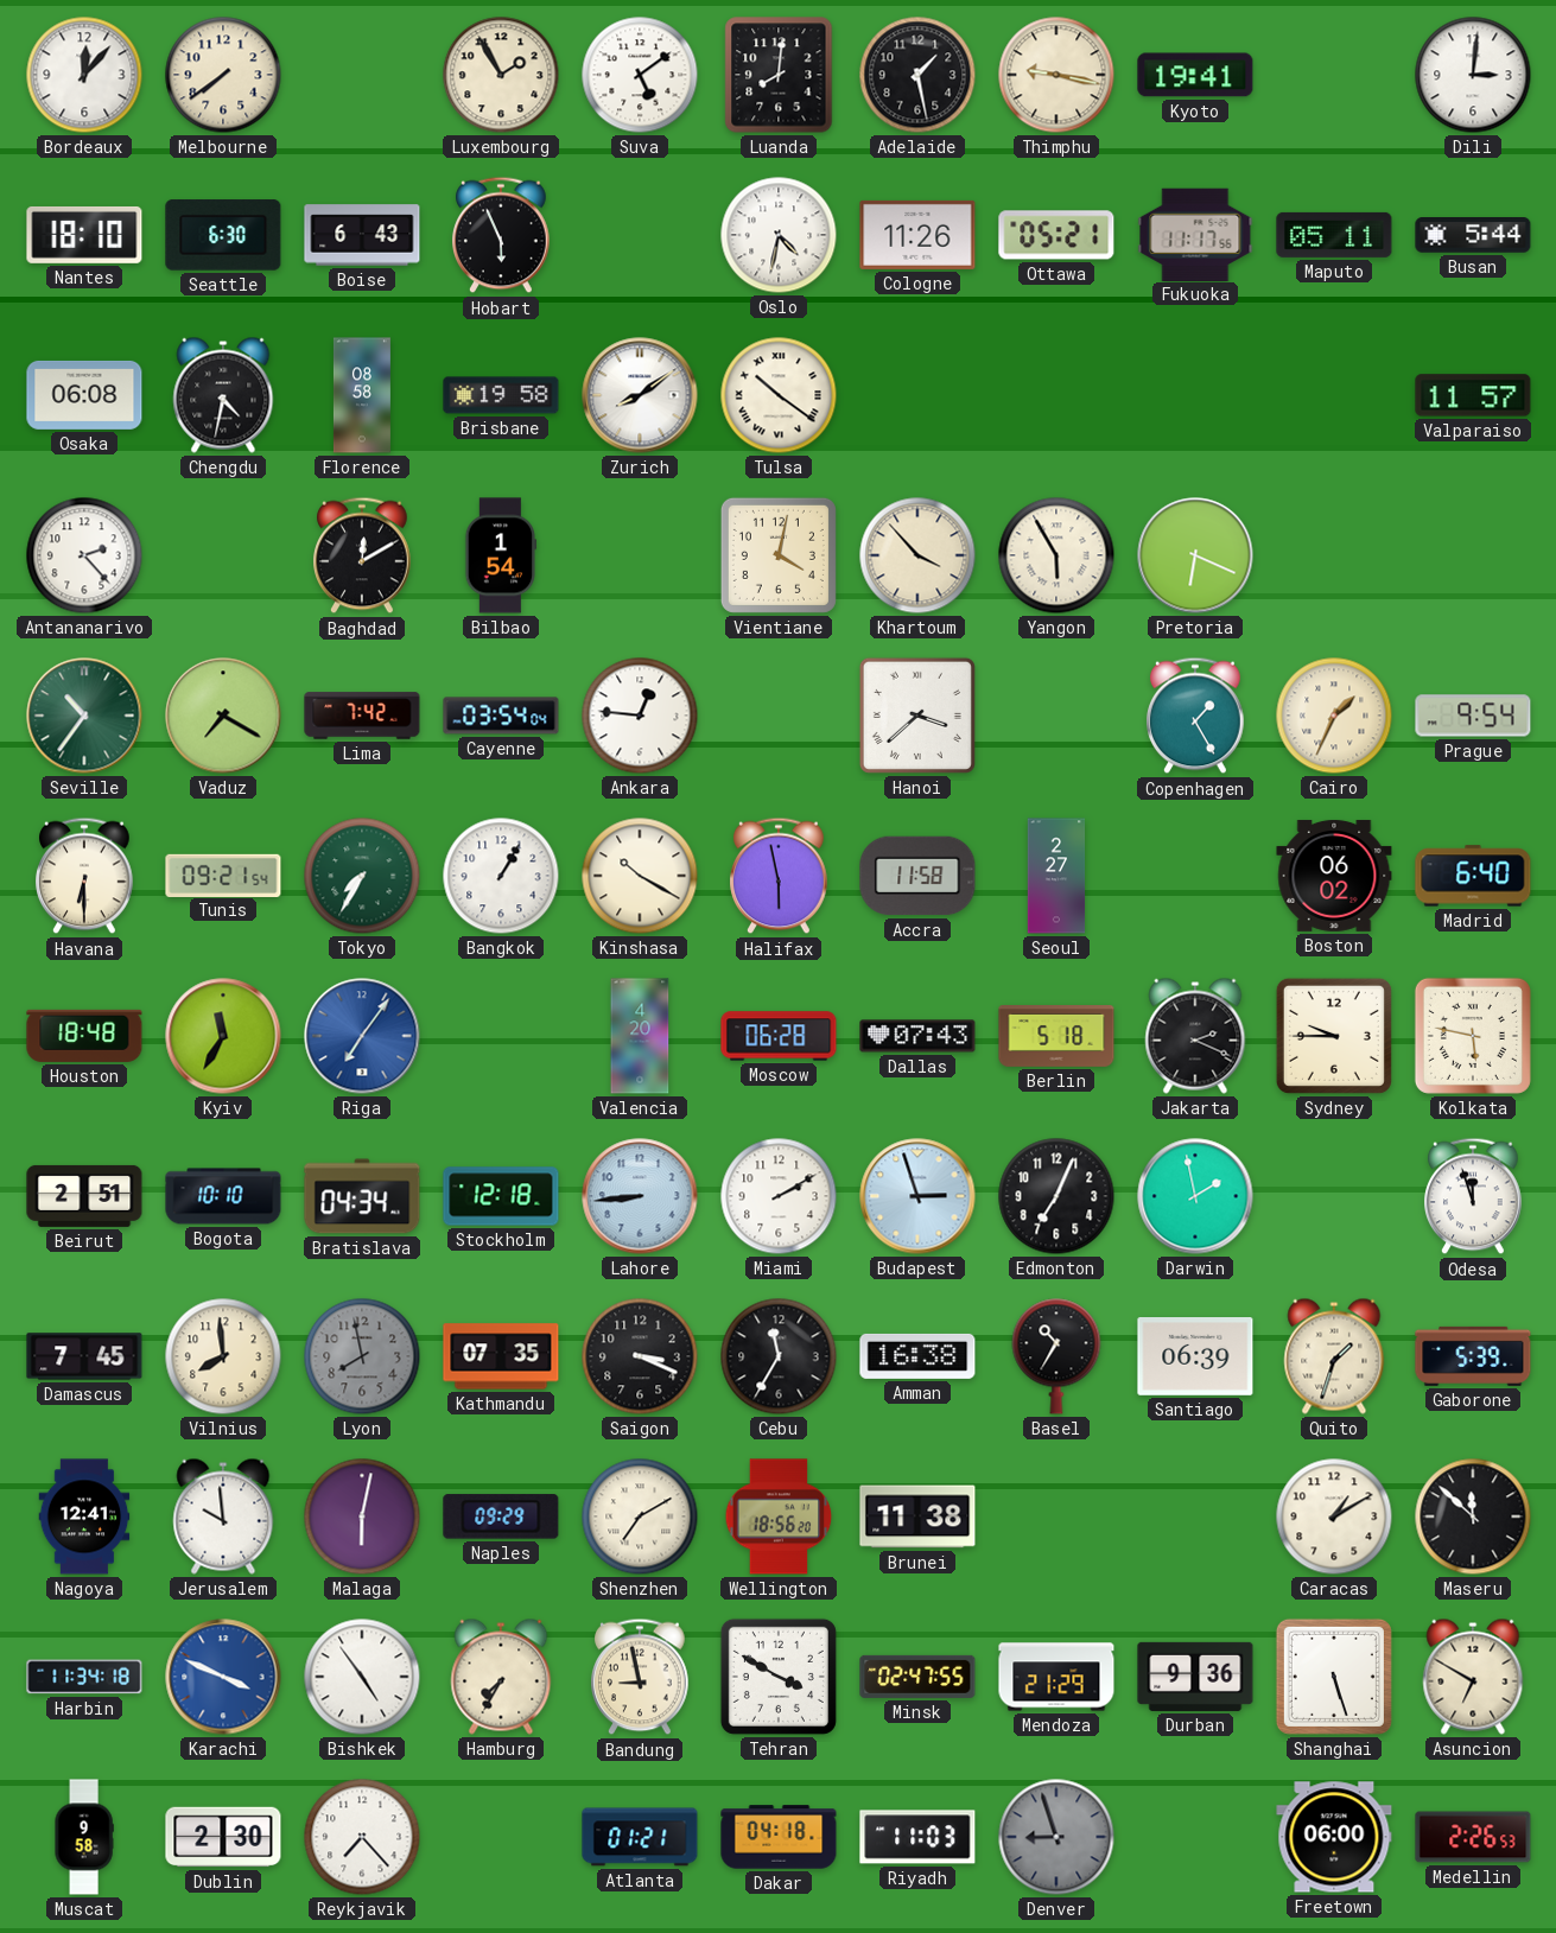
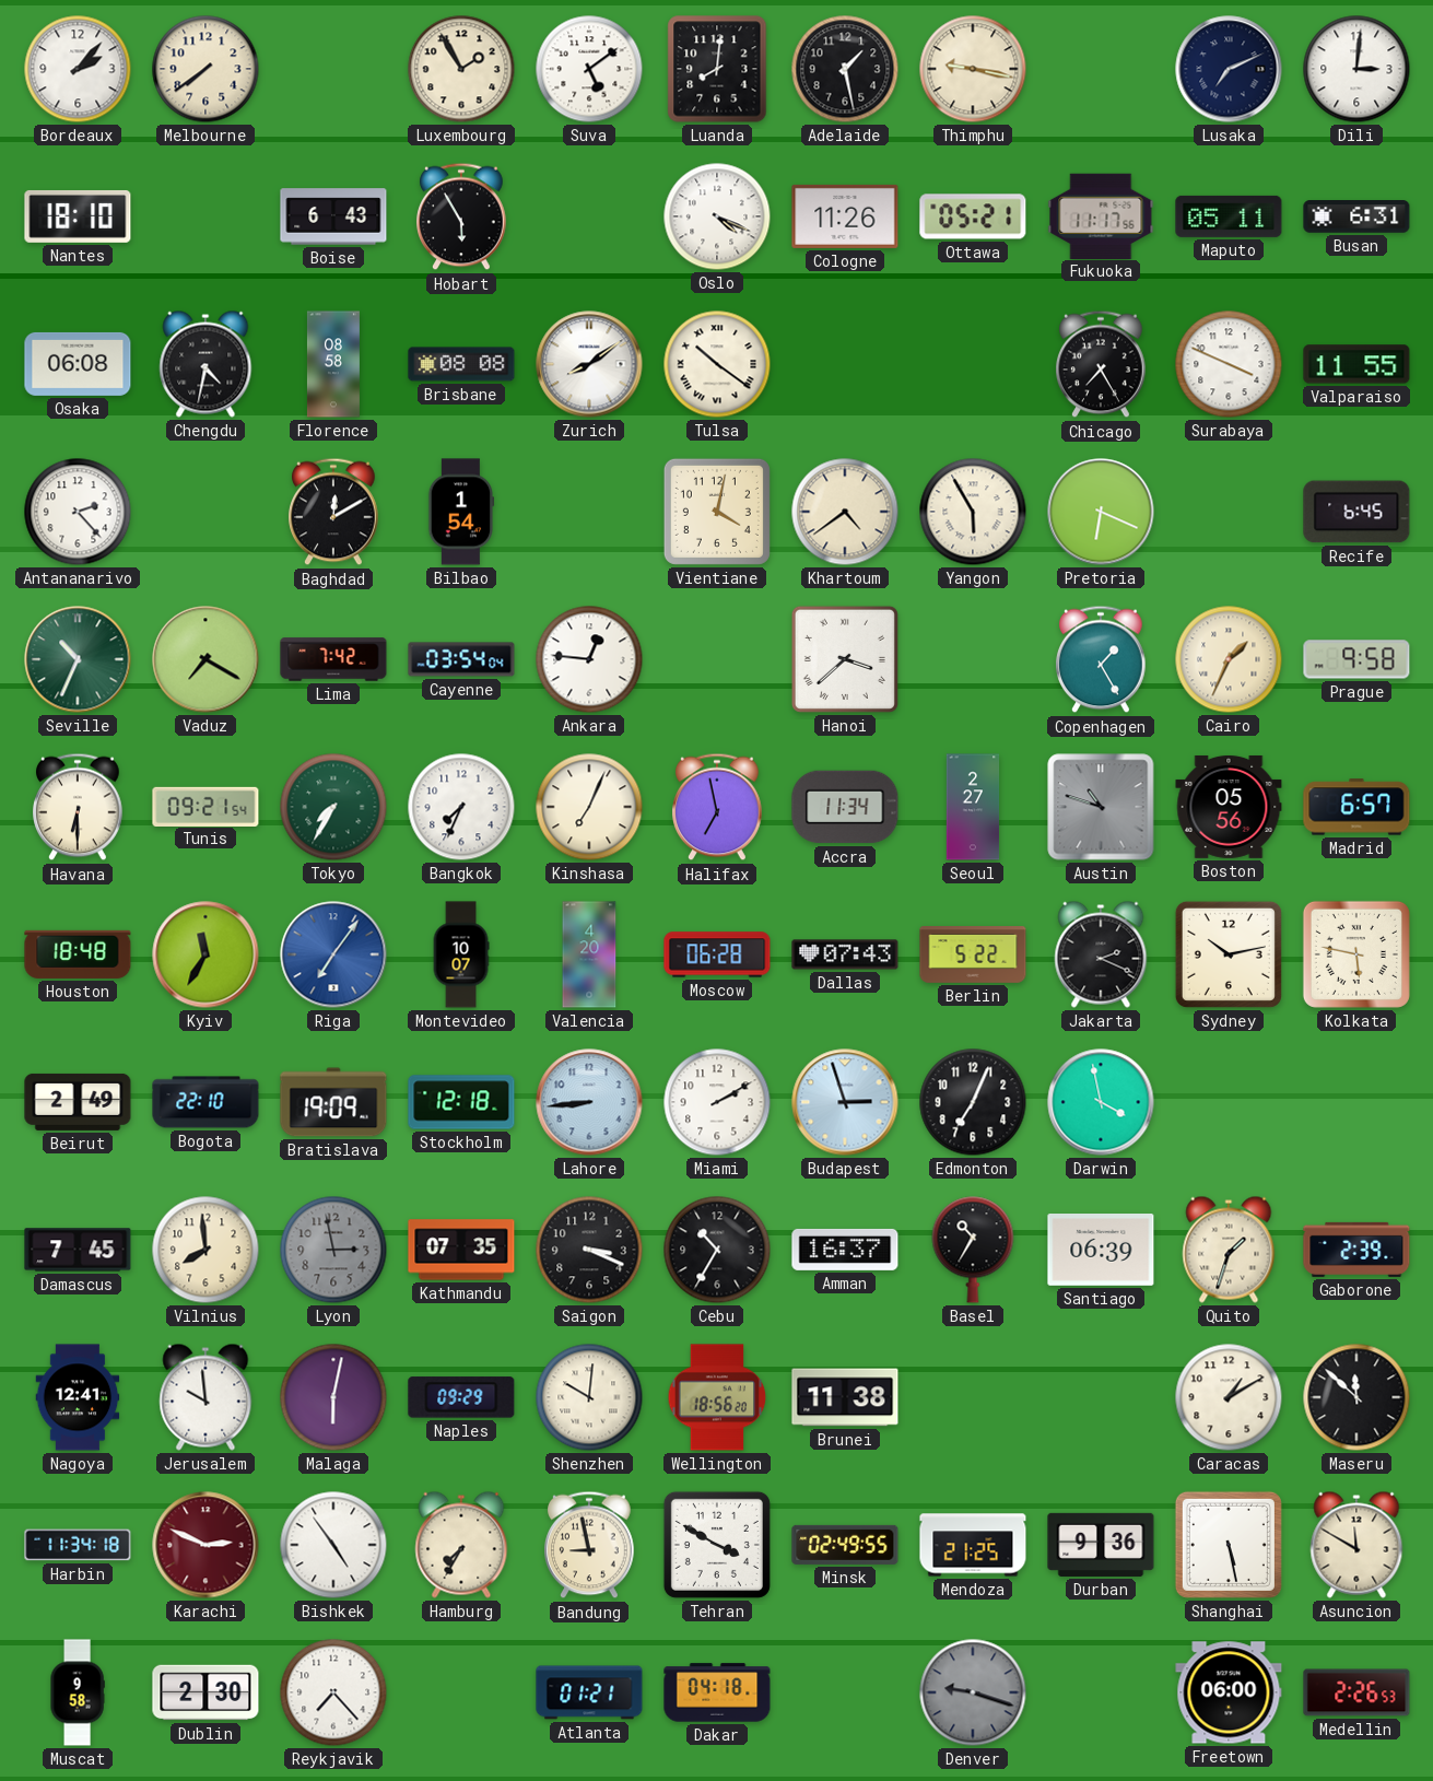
Bordeaux: 12:07 -> 2:07 (78, 69)
Kyoto: 19:41 -> none (1195, 75)
Lusaka: none -> 7:11 (1229, 69)
Seattle: 6:30 -> none (223, 235)
Hobart: 5:56 -> 5:55 (462, 216)
Oslo: 4:32 -> 4:19 (717, 216)
Busan: 5:44 -> 6:31 (1356, 216)
Brisbane: 19:58 -> 08:08 (461, 364)
Chicago: none -> 7:25 (1102, 364)
Surabaya: none -> 3:49 (1229, 364)
Valparaiso: 11:57 -> 11:55 (1356, 364)
Khartoum: 3:53 -> 4:39 (845, 512)
Recife: none -> 6:45 (1356, 512)
Seville: 10:36 -> 10:34 (78, 659)
Prague: 9:54 -> 9:58 (1356, 659)
Bangkok: 1:05 -> 7:34 (461, 807)
Kinshasa: 10:20 -> 7:04 (589, 807)
Halifax: 5:58 -> 6:58 (718, 807)
Accra: 11:58 -> 11:34 (845, 807)
Austin: none -> 10:48 (1101, 807)
Boston: 06:02 -> 05:56 (1229, 807)
Madrid: 6:40 -> 6:57 (1356, 807)
Montevideo: none -> 10:07 (461, 954)
Berlin: 5:18 -> 5:22 (973, 956)
Sydney: 9:45 -> 10:13 (1229, 954)
Beirut: 2:51 -> 2:49 (78, 1102)
Bogota: 10:10 -> 22:10 (205, 1102)
Bratislava: 04:34 -> 19:09 (333, 1102)
Darwin: 1:58 -> 3:58 (1101, 1102)
Odesa: 11:57 -> none (1474, 1196)
Lyon: 7:58 -> 2:58 (333, 1250)
Cebu: 11:35 -> 10:35 (717, 1250)
Amman: 16:38 -> 16:37 (845, 1250)
Gaborone: 5:39 -> 2:39 (1356, 1250)
Shenzhen: 7:10 -> 10:01 (589, 1397)
Karachi: 3:49 -> 2:49 (205, 1545)
Karachi dial: blue -> burgundy (205, 1545)
Minsk: 02:47 -> 02:49 (845, 1545)
Mendoza: 21:29 -> 21:25 (973, 1545)
Shanghai: 5:27 -> 5:28 (1229, 1545)
Asuncion: 6:50 -> 11:50 (1356, 1545)
Riyadh: 11:03 -> none (917, 1837)
Denver: 8:57 -> 9:18 (973, 1692)
